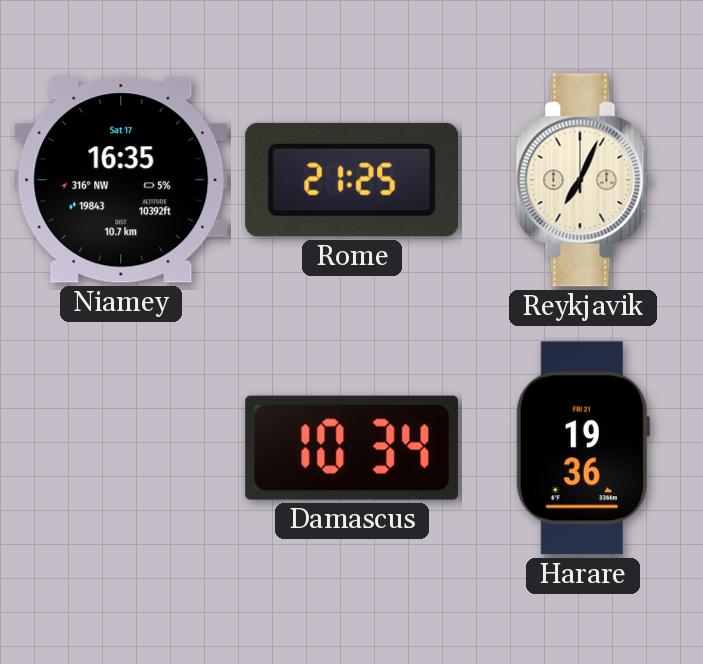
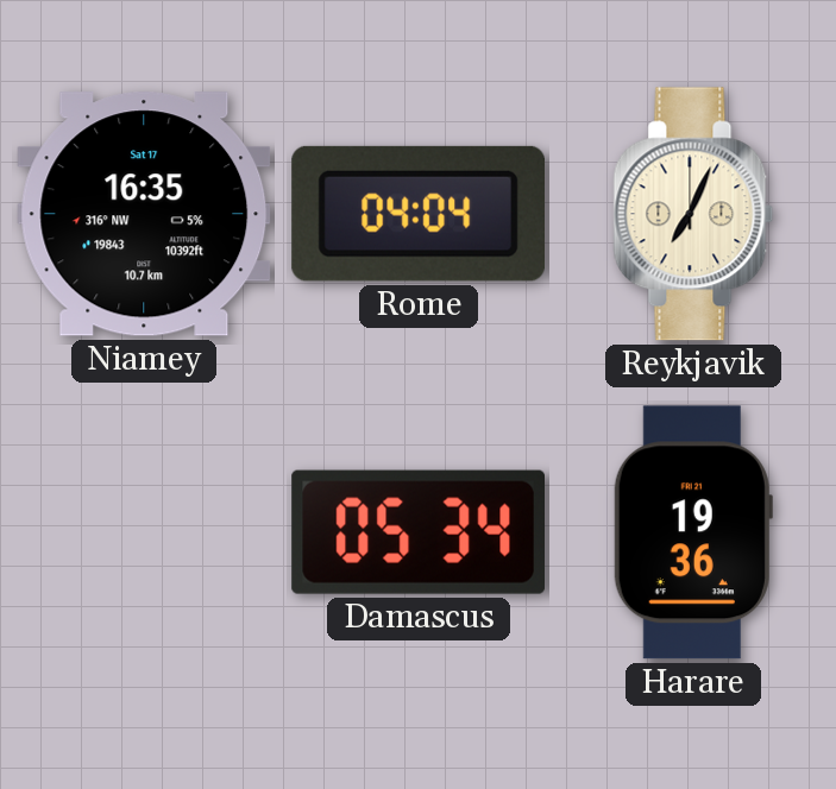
Rome: 21:25 -> 04:04 (417, 214)
Damascus: 10:34 -> 05:34 (417, 532)
